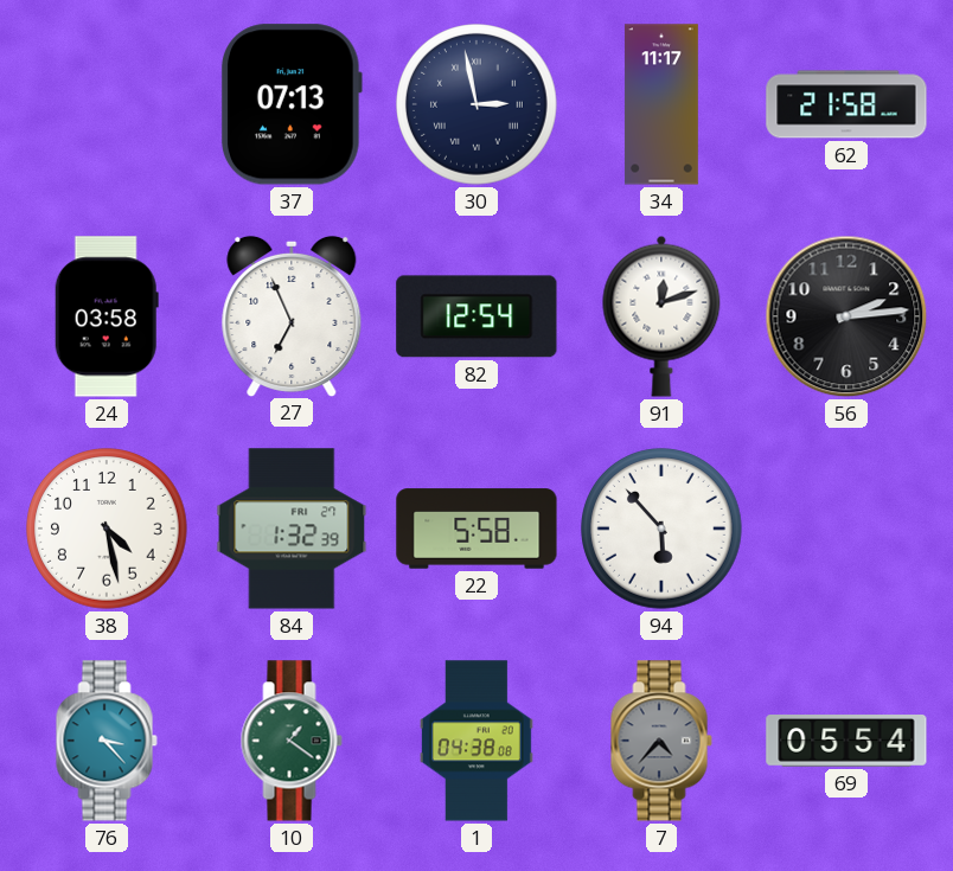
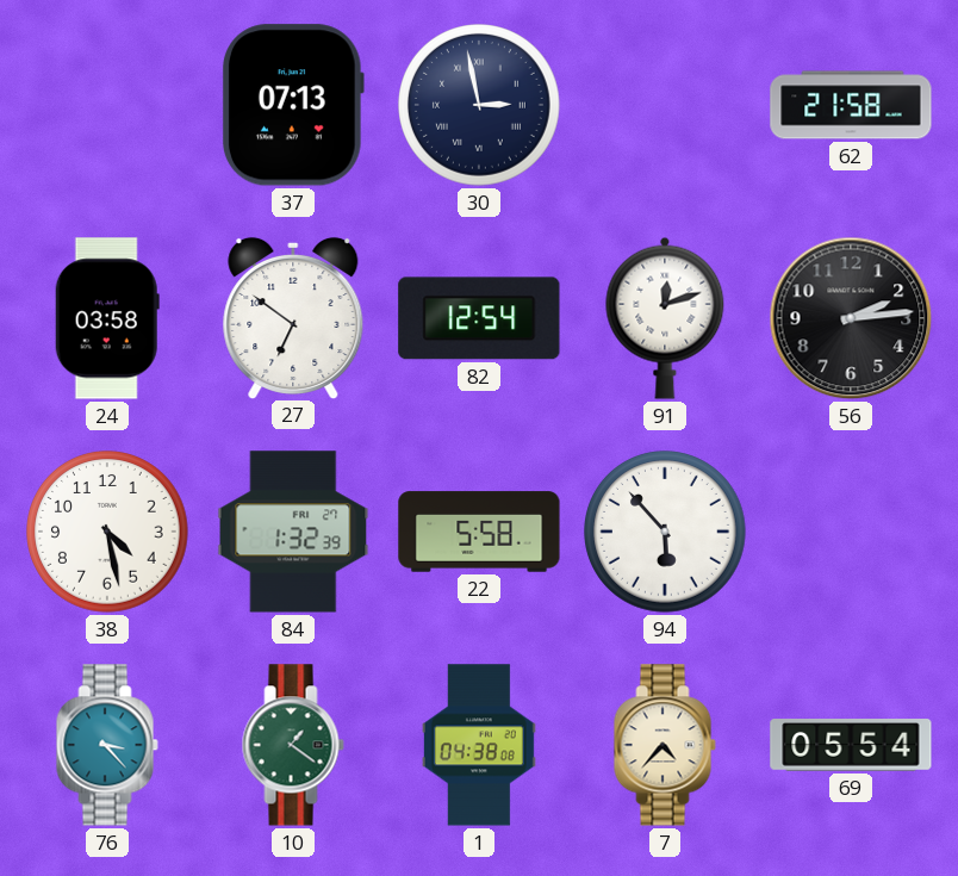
34: 11:17 -> none (661, 104)
27: 6:56 -> 6:51 (293, 317)
7 dial: grey -> cream (665, 745)
